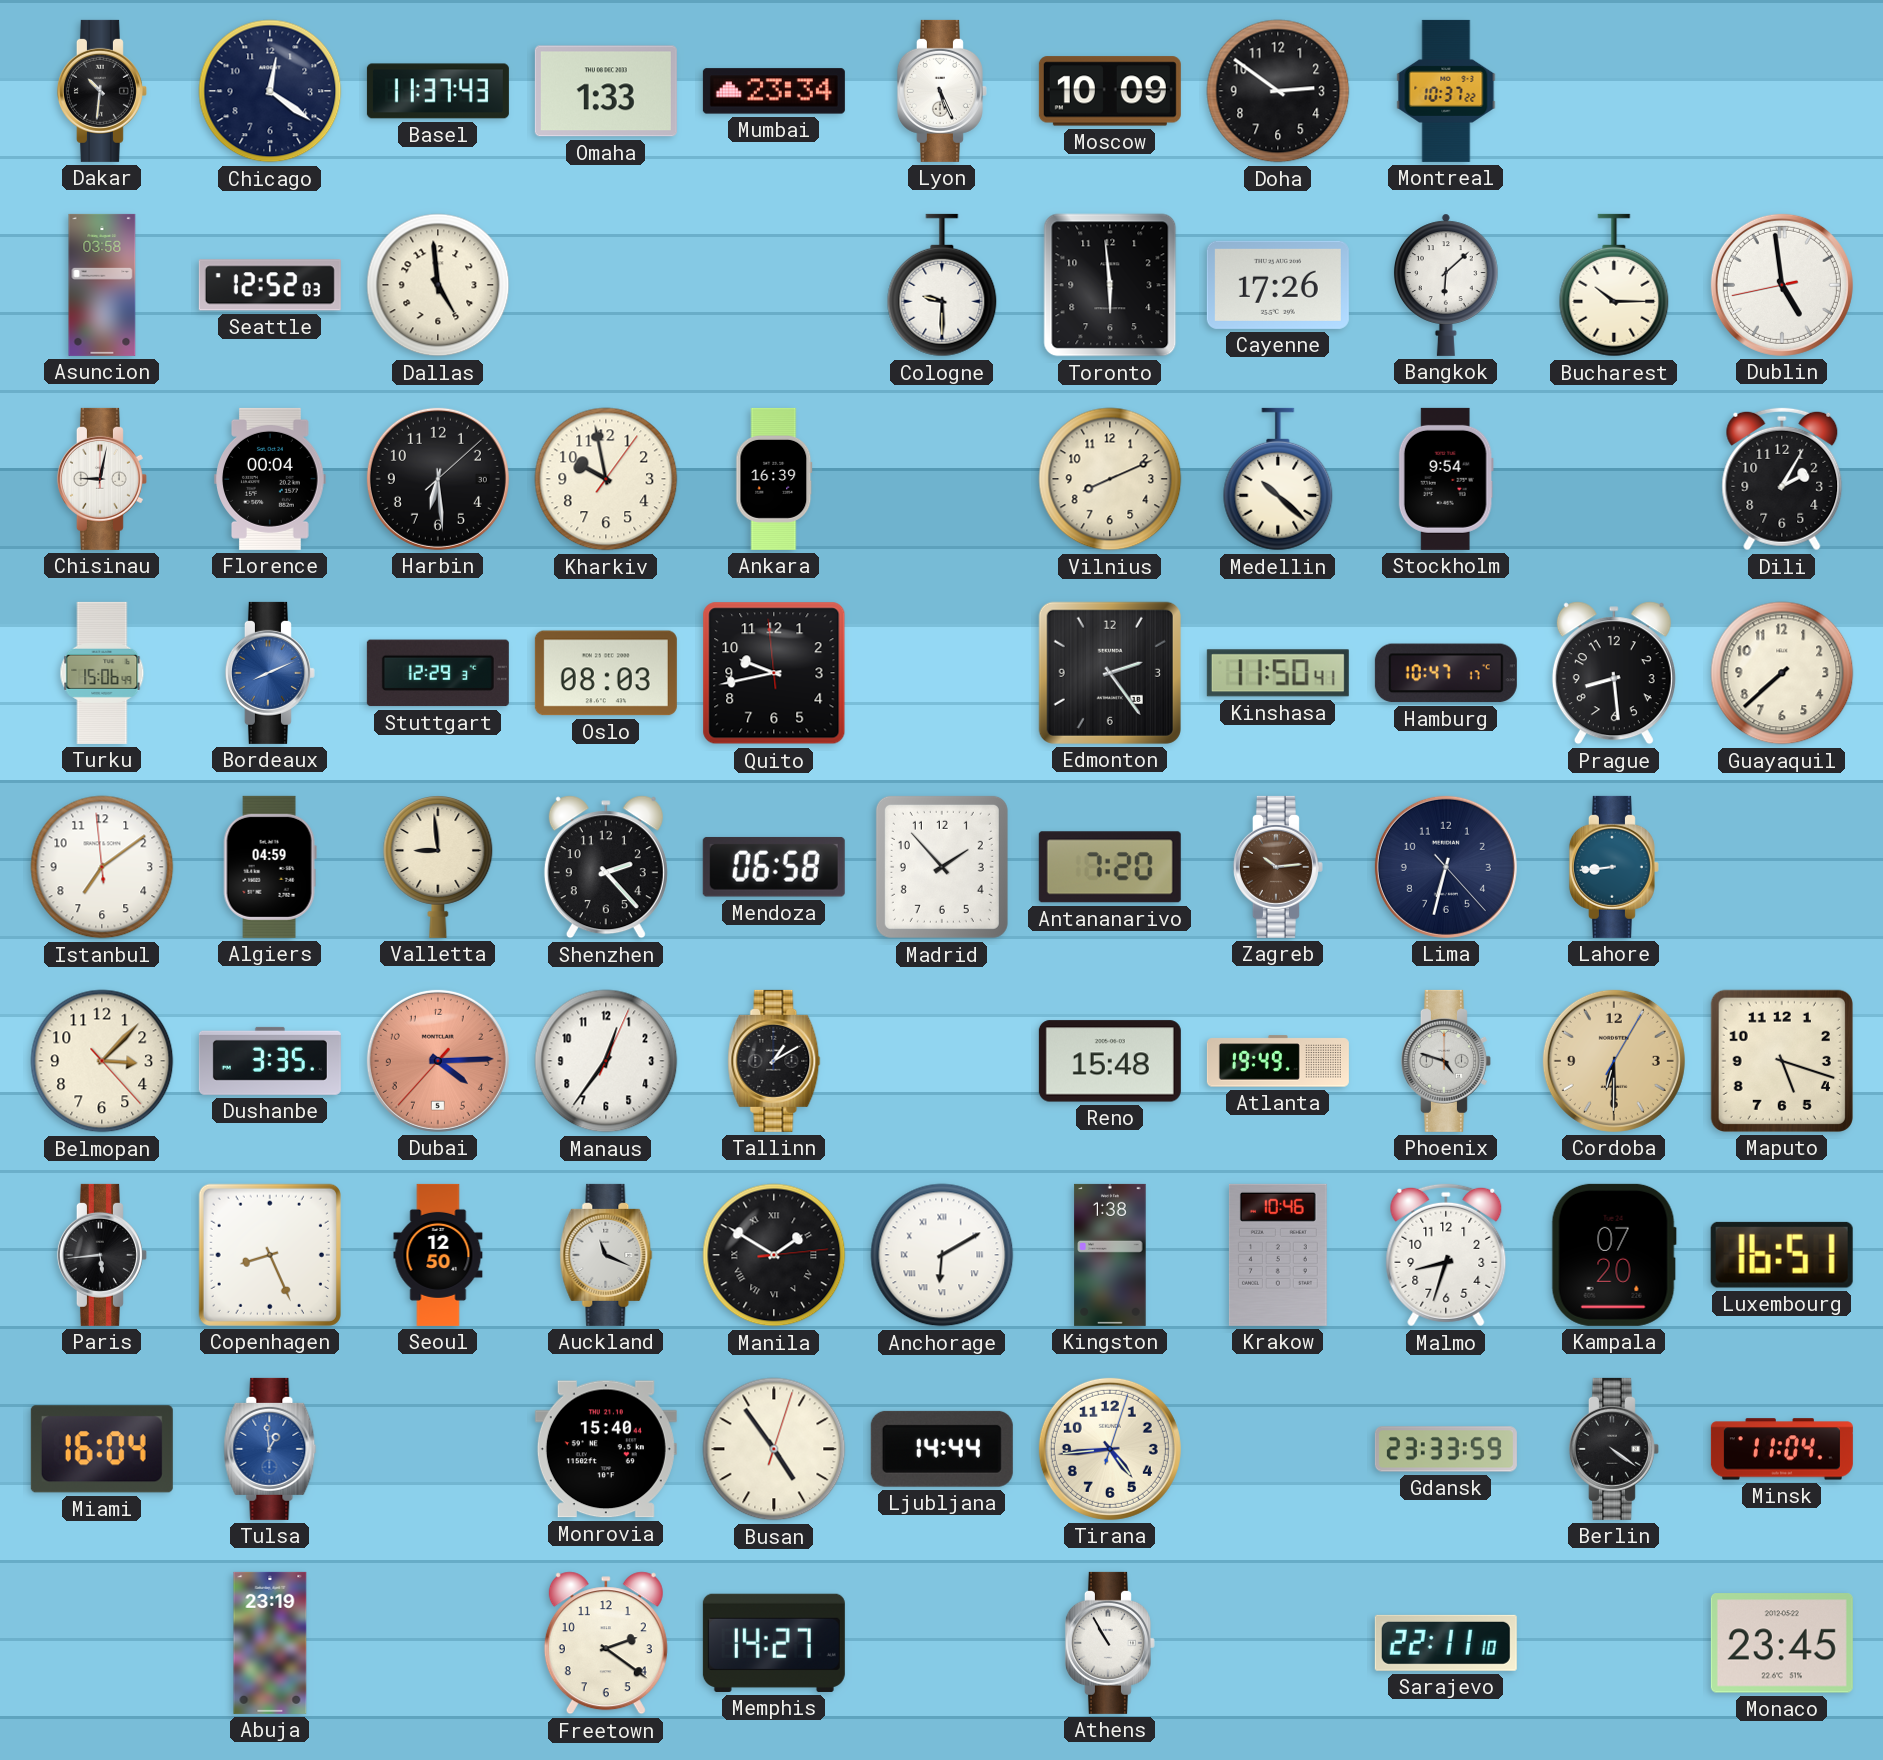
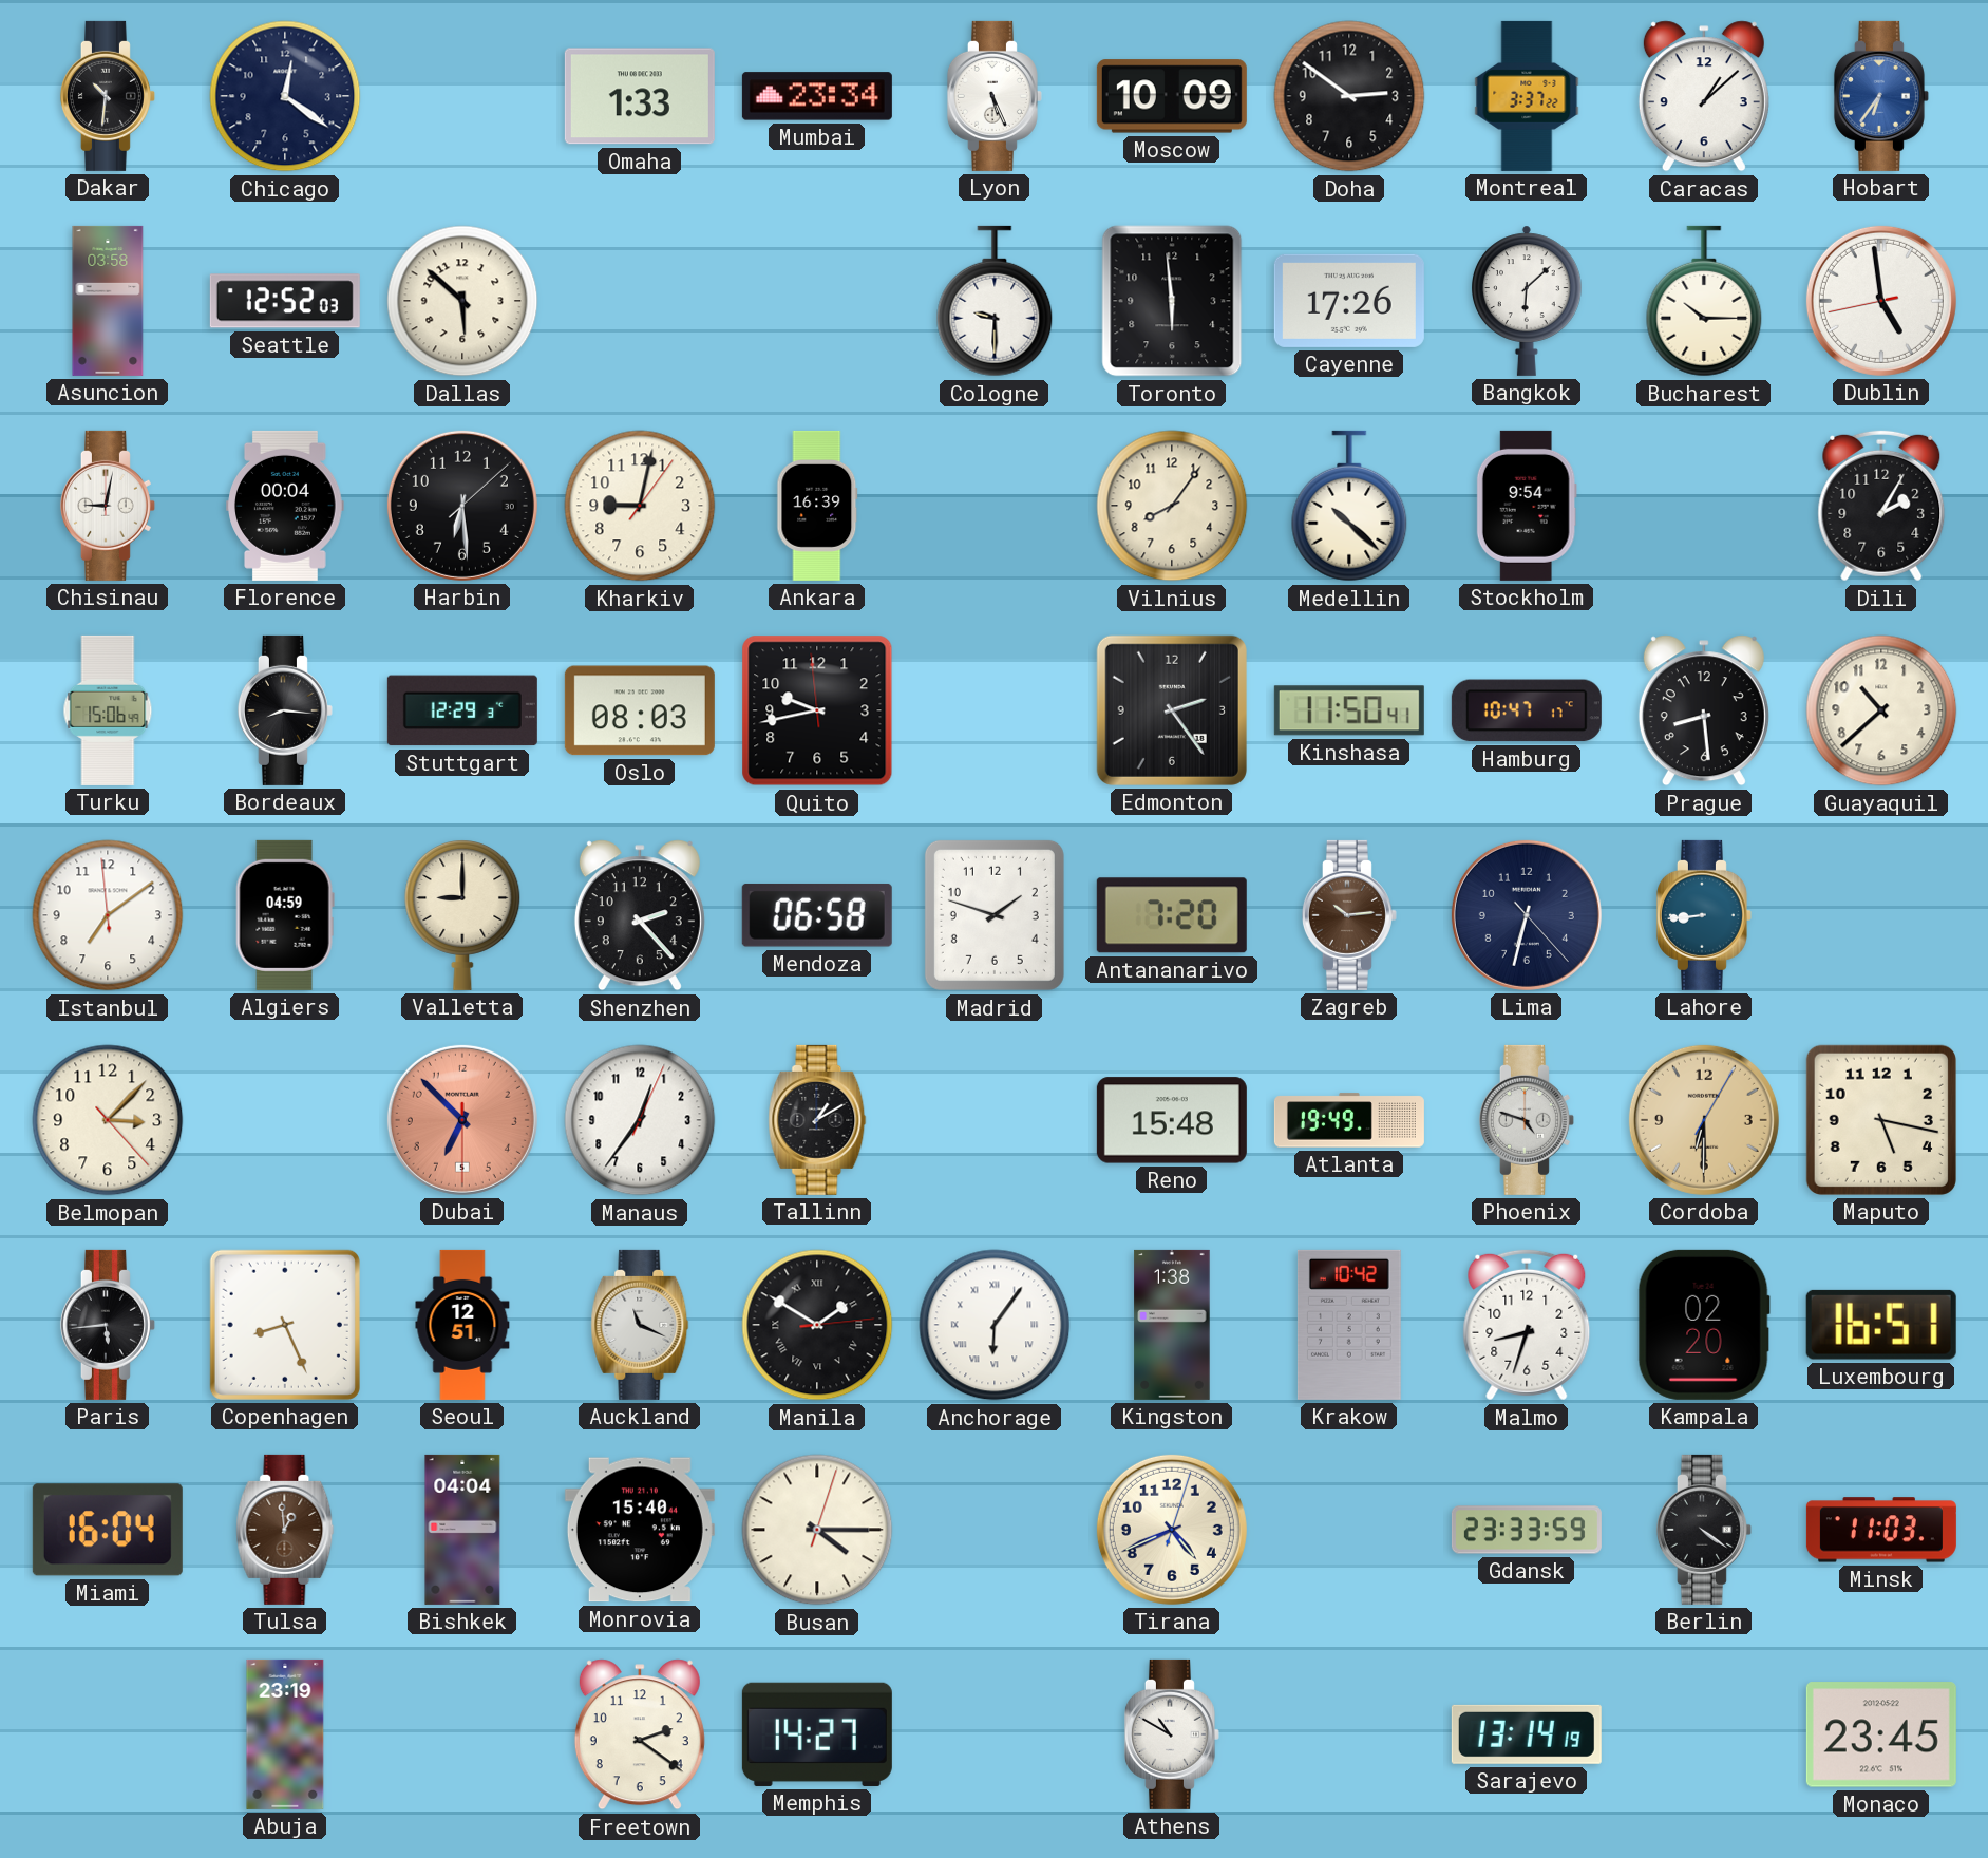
Basel: 11:37 -> none (438, 91)
Montreal: 10:37 -> 3:37 (1527, 96)
Caracas: none -> 1:08 (1704, 96)
Hobart: none -> 6:36 (1881, 96)
Dallas: 4:59 -> 5:52 (462, 301)
Kharkiv: 9:58 -> 9:02 (640, 506)
Vilnius: 8:11 -> 8:06 (1172, 506)
Bordeaux: 8:11 -> 8:16 (285, 710)
Bordeaux dial: blue -> black (285, 710)
Guayaquil: 7:38 -> 10:38 (1881, 710)
Valletta: 8:59 -> 9:00 (462, 915)
Madrid: 1:53 -> 1:48 (995, 915)
Dushanbe: 3:35 -> none (270, 1061)
Dubai: 4:14 -> 6:52 (462, 1120)
Maputo: 5:18 -> 5:17 (1881, 1120)
Seoul: 12:50 -> 12:51 (462, 1325)
Anchorage: 6:10 -> 6:06 (995, 1325)
Krakow: 10:46 -> 10:42 (1349, 1325)
Kampala: 07:20 -> 02:20 (1704, 1325)
Tulsa dial: blue -> brown (285, 1530)
Bishkek: none -> 04:04 (462, 1530)
Busan: 4:54 -> 4:15 (817, 1530)
Ljubljana: 14:44 -> none (942, 1449)
Tirana: 4:44 -> 4:41 (1172, 1530)
Minsk: 11:04 -> 11:03 (1881, 1530)
Athens: 10:55 -> 10:50 (1172, 1734)
Sarajevo: 22:11 -> 13:14 (1527, 1734)
